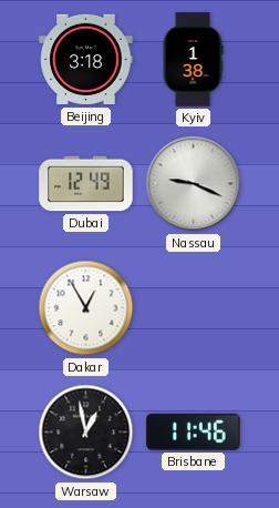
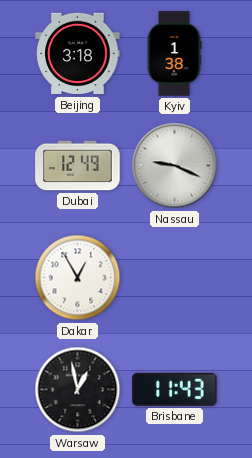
Brisbane: 11:46 -> 11:43 (175, 389)
